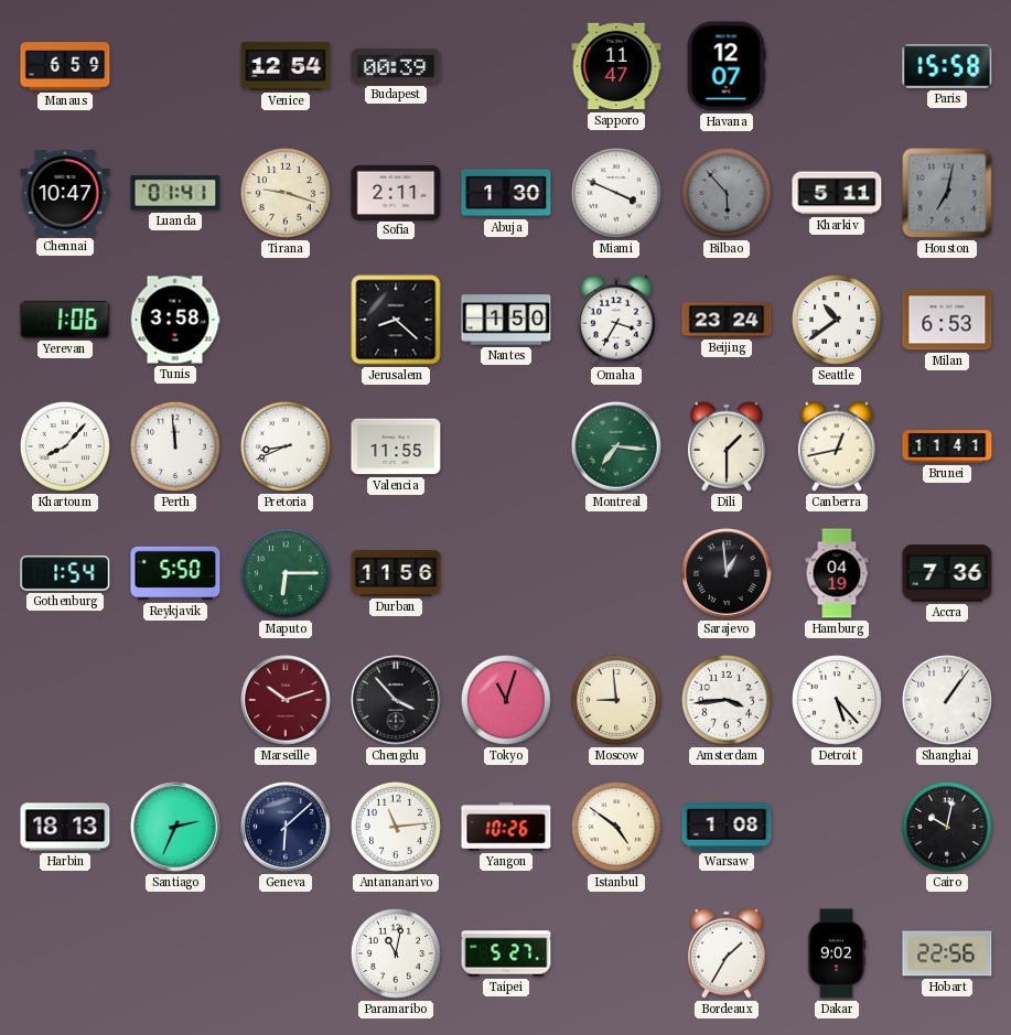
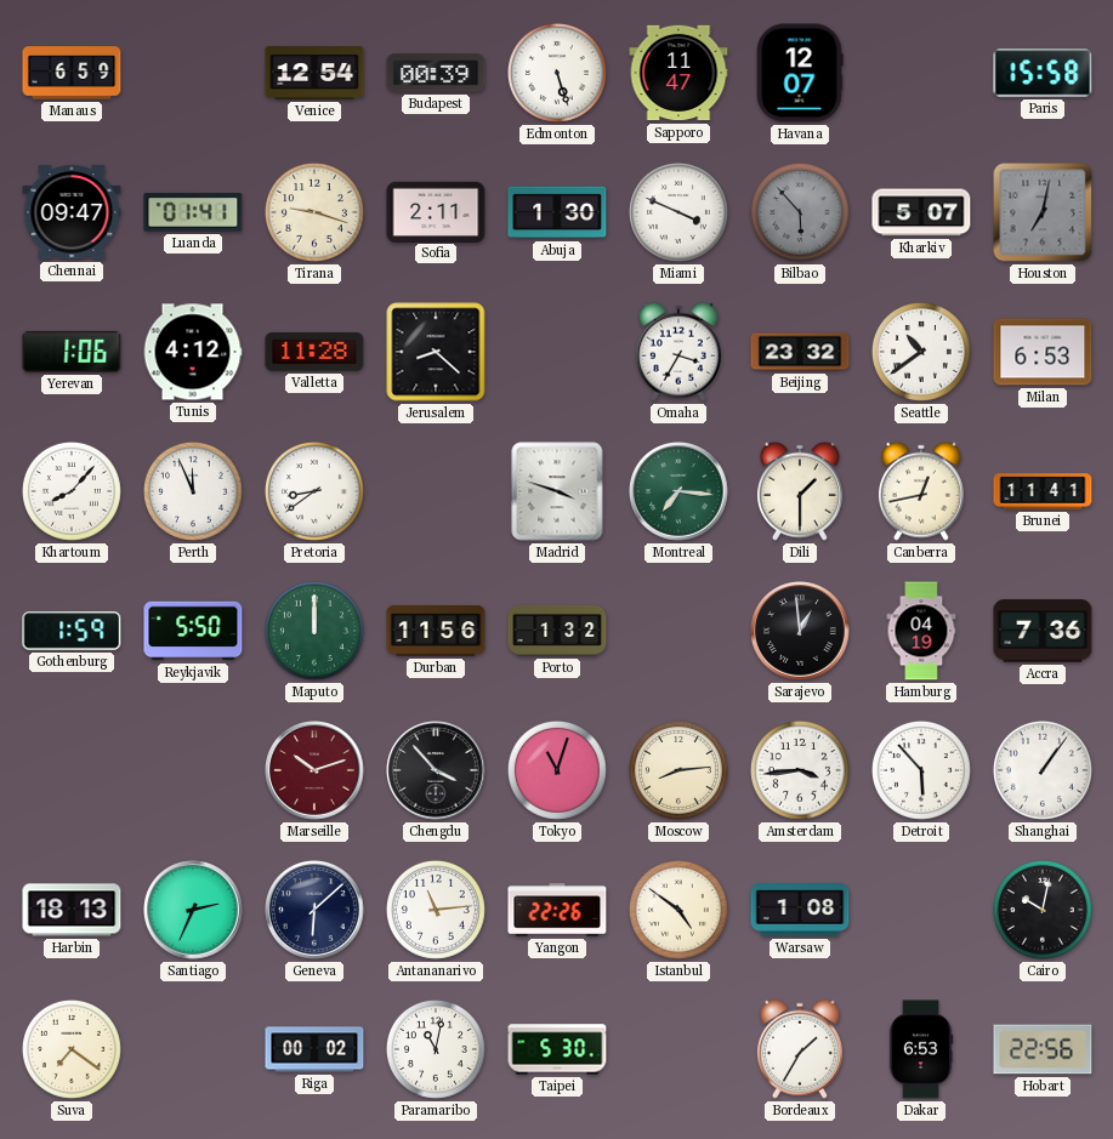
Edmonton: none -> 5:27 (557, 73)
Chennai: 10:47 -> 09:47 (72, 212)
Kharkiv: 5:11 -> 5:07 (921, 212)
Tunis: 3:58 -> 4:12 (193, 352)
Valletta: none -> 11:28 (314, 353)
Nantes: 1:50 -> none (506, 320)
Beijing: 23:24 -> 23:32 (800, 352)
Perth: 11:59 -> 11:56 (193, 491)
Pretoria: 8:41 -> 8:39 (314, 491)
Valencia: 11:55 -> none (396, 446)
Madrid: none -> 3:48 (557, 491)
Gothenburg: 1:54 -> 1:59 (72, 631)
Maputo: 6:15 -> 12:00 (314, 631)
Porto: none -> 1:32 (557, 631)
Moscow: 8:59 -> 8:14 (678, 770)
Detroit: 5:23 -> 5:53 (921, 770)
Yangon: 10:26 -> 22:26 (557, 910)
Suva: none -> 7:21 (72, 1049)
Riga: none -> 00:02 (314, 1049)
Taipei: 5:27 -> 5:30 (557, 1049)
Dakar: 9:02 -> 6:53 (921, 1049)
